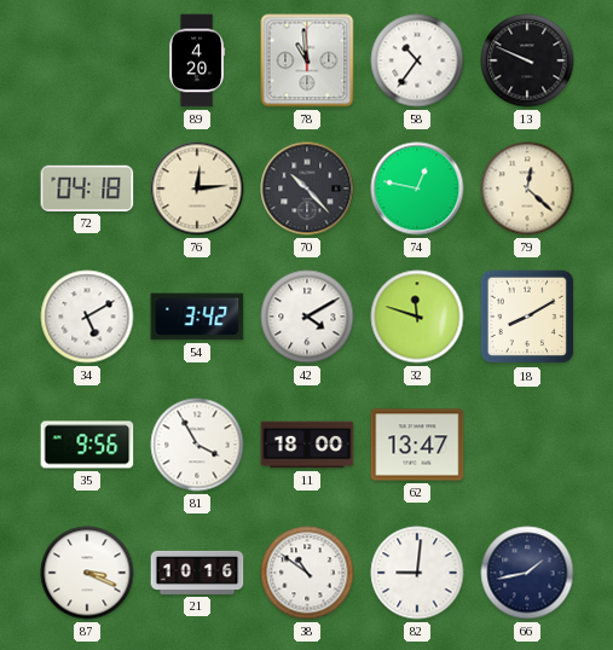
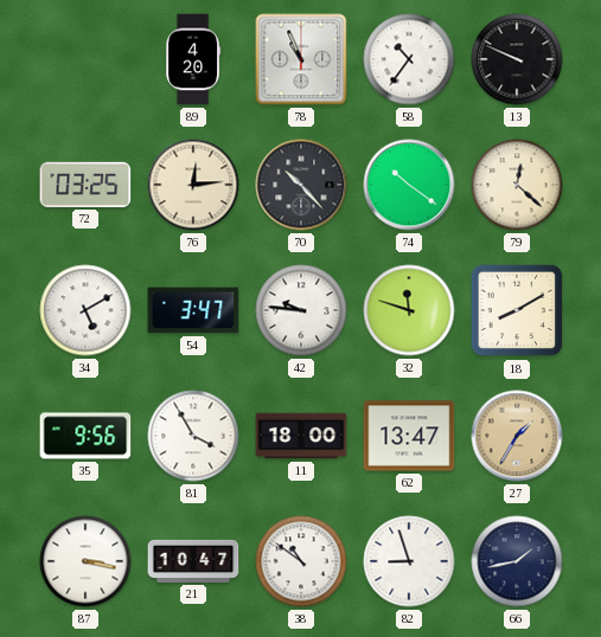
78: 10:59 -> 10:56 (301, 59)
72: 04:18 -> 03:25 (85, 185)
74: 12:47 -> 10:21 (409, 185)
54: 3:42 -> 3:47 (193, 310)
42: 4:10 -> 9:46 (301, 310)
27: none -> 1:35 (517, 436)
87: 3:19 -> 3:17 (85, 561)
21: 10:16 -> 10:47 (193, 561)
82: 9:01 -> 8:57 (409, 561)
